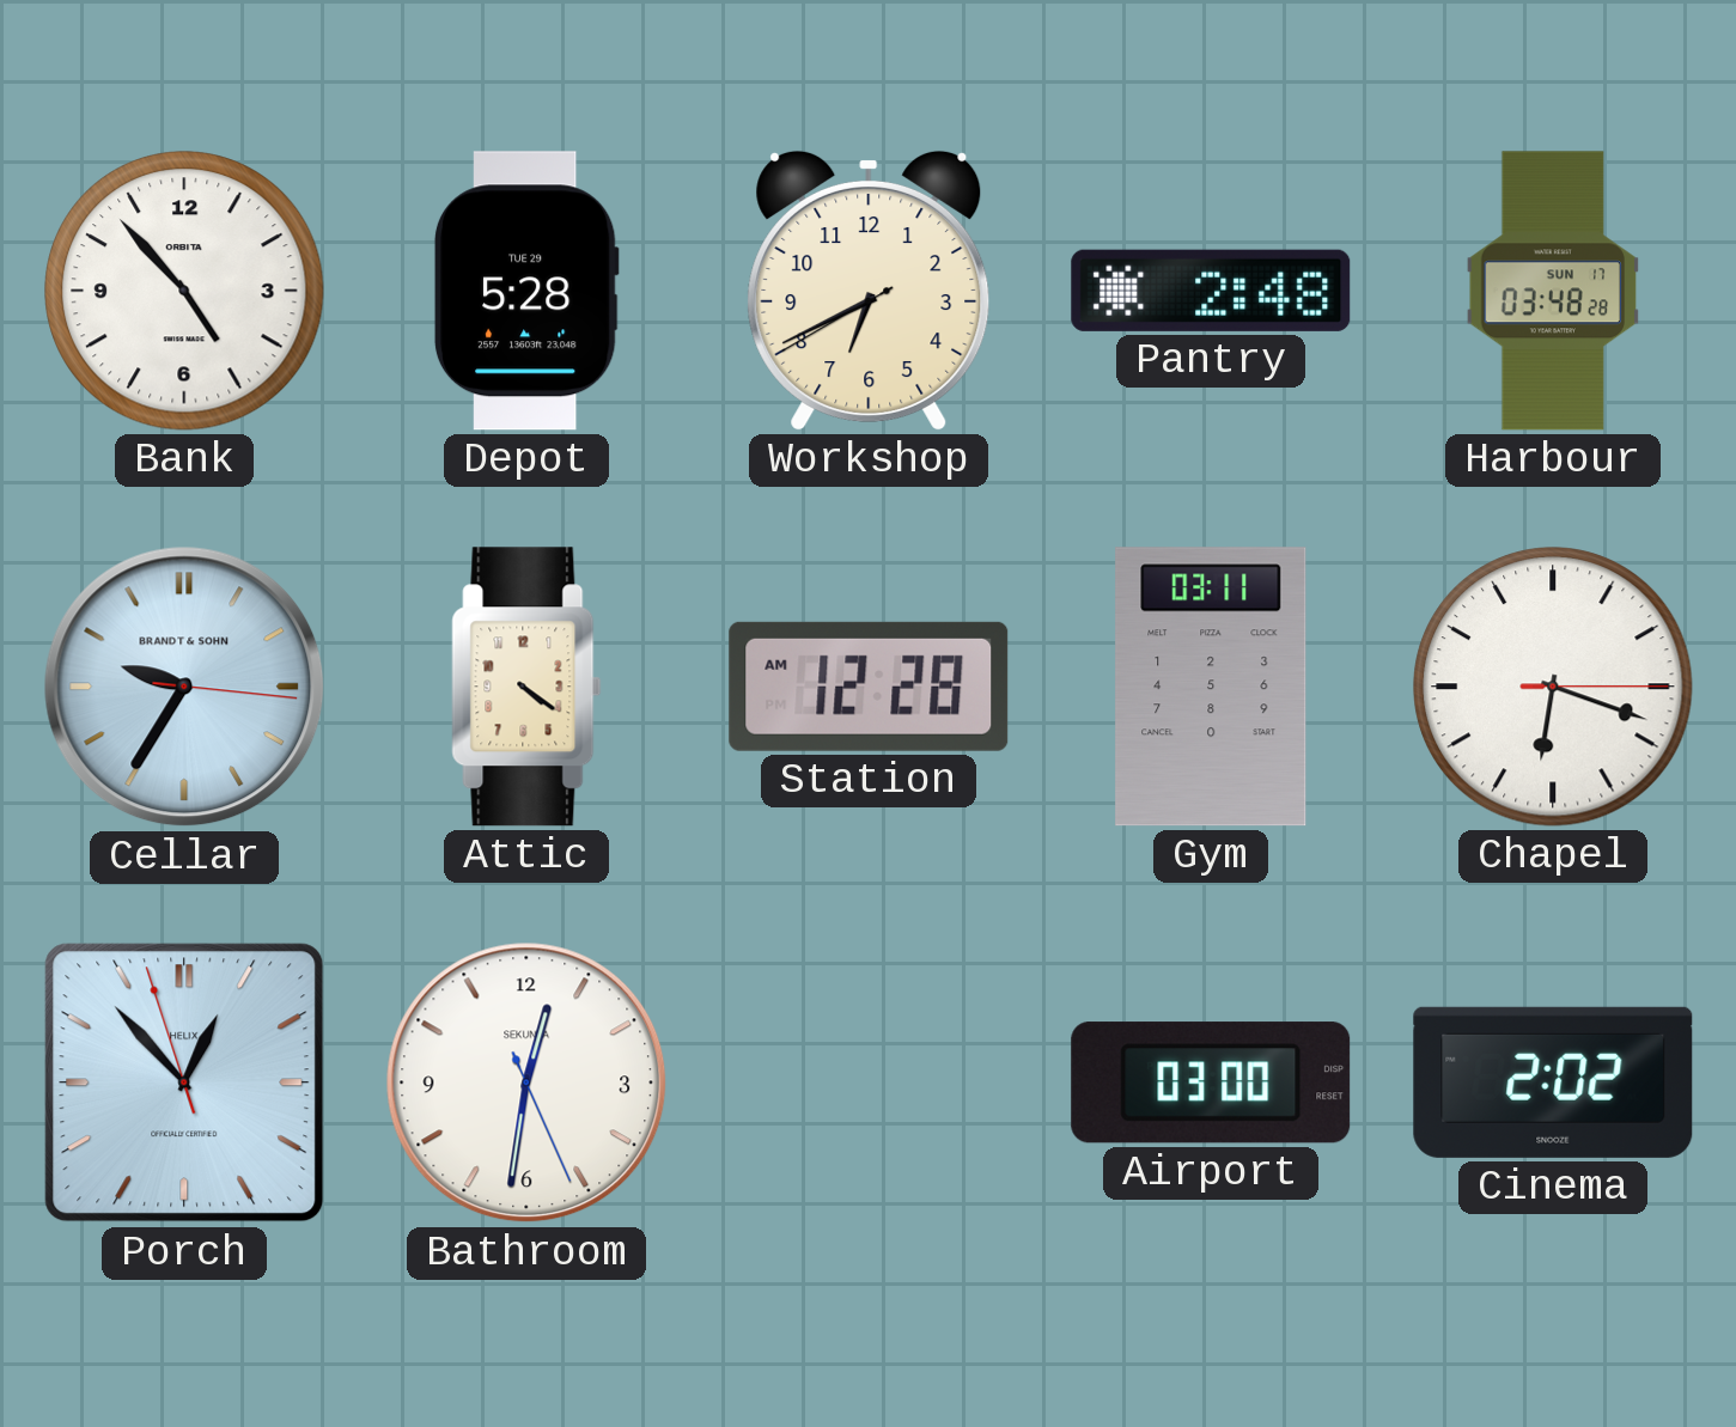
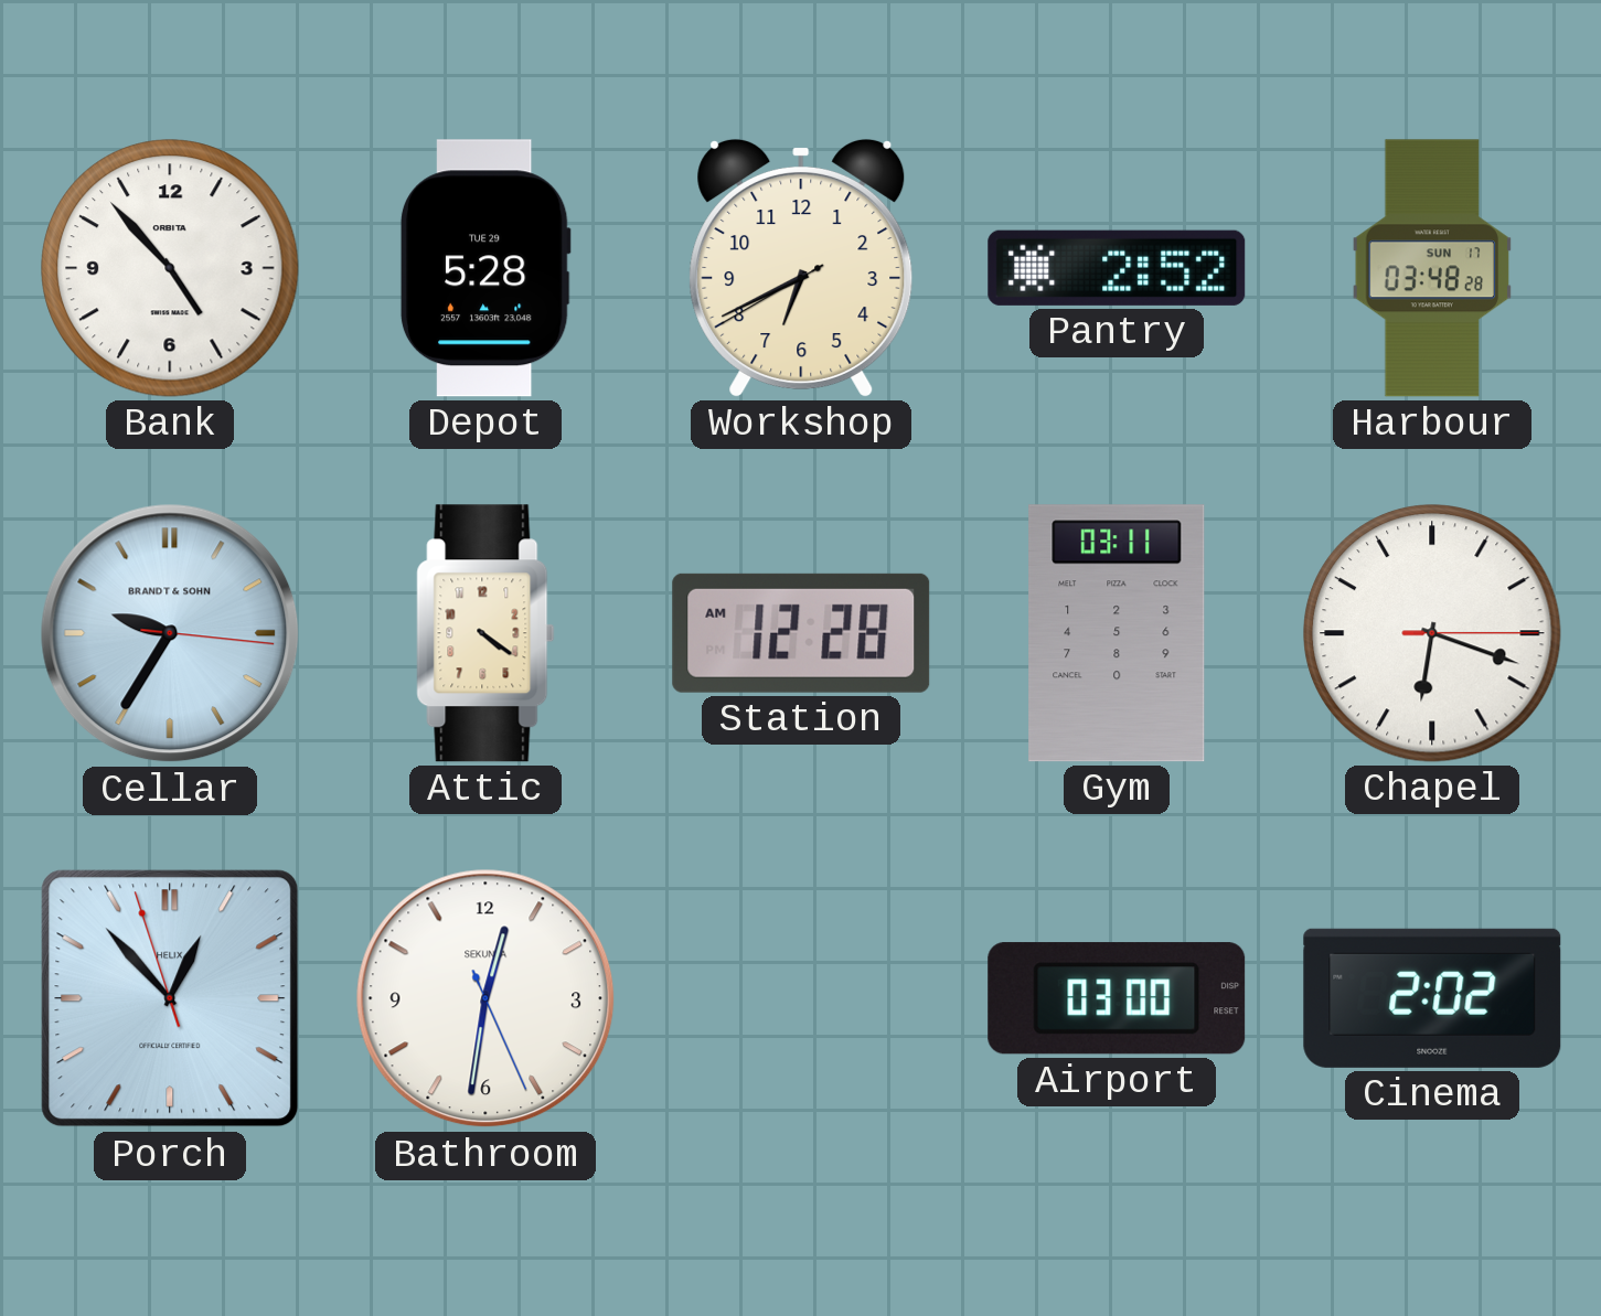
Pantry: 2:48 -> 2:52 (1117, 268)
